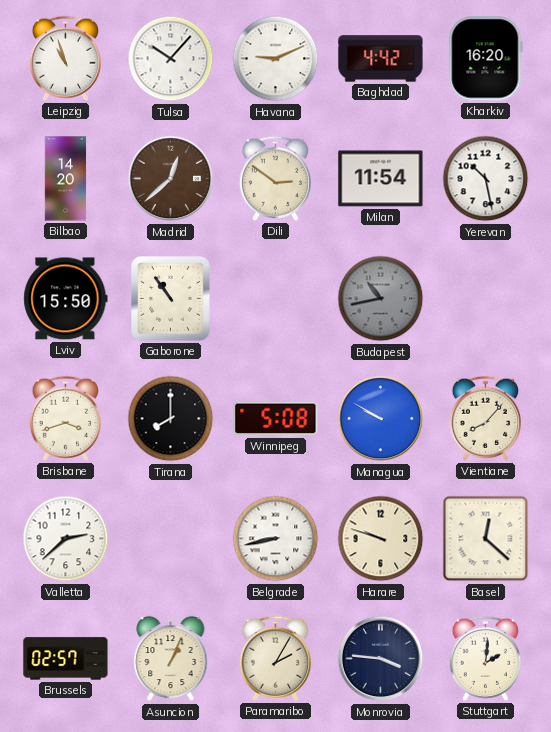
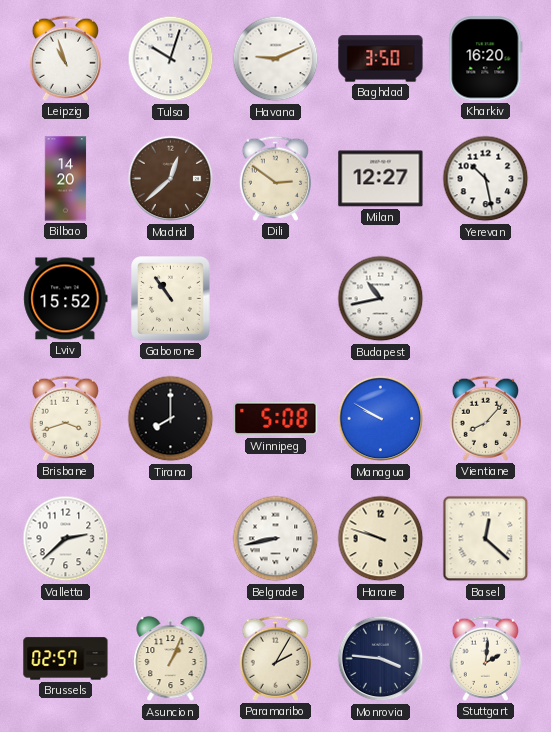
Tulsa: 10:07 -> 10:03 (171, 59)
Baghdad: 4:42 -> 3:50 (381, 59)
Milan: 11:54 -> 12:27 (381, 179)
Lviv: 15:50 -> 15:52 (66, 299)
Budapest dial: grey -> white (381, 299)
